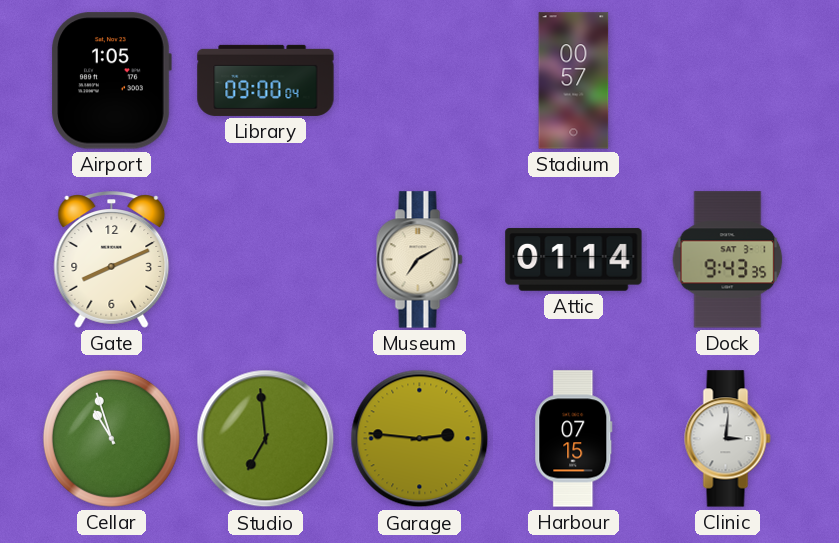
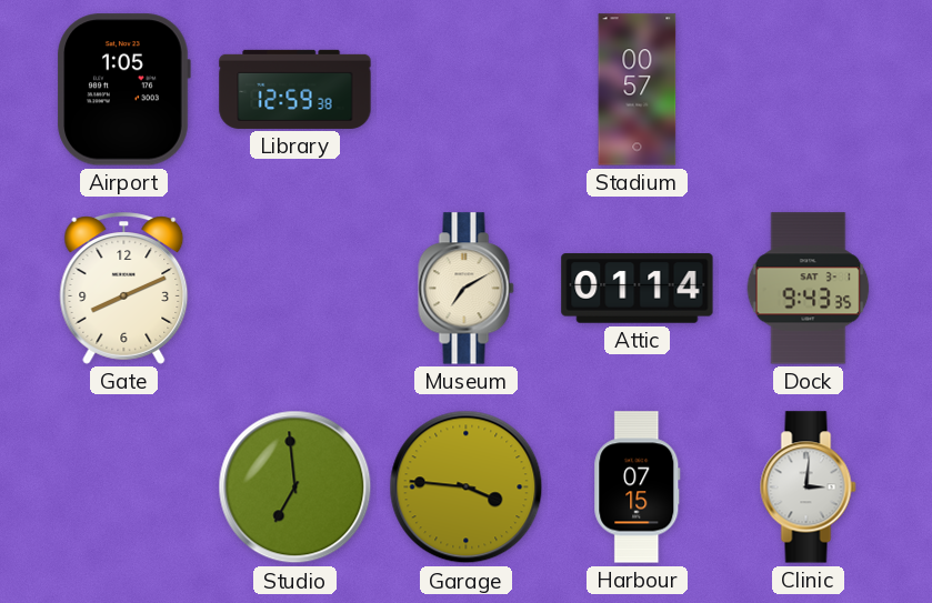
Library: 09:00 -> 12:59 (295, 89)
Cellar: 10:57 -> none (111, 438)
Garage: 2:46 -> 3:46 (467, 488)
